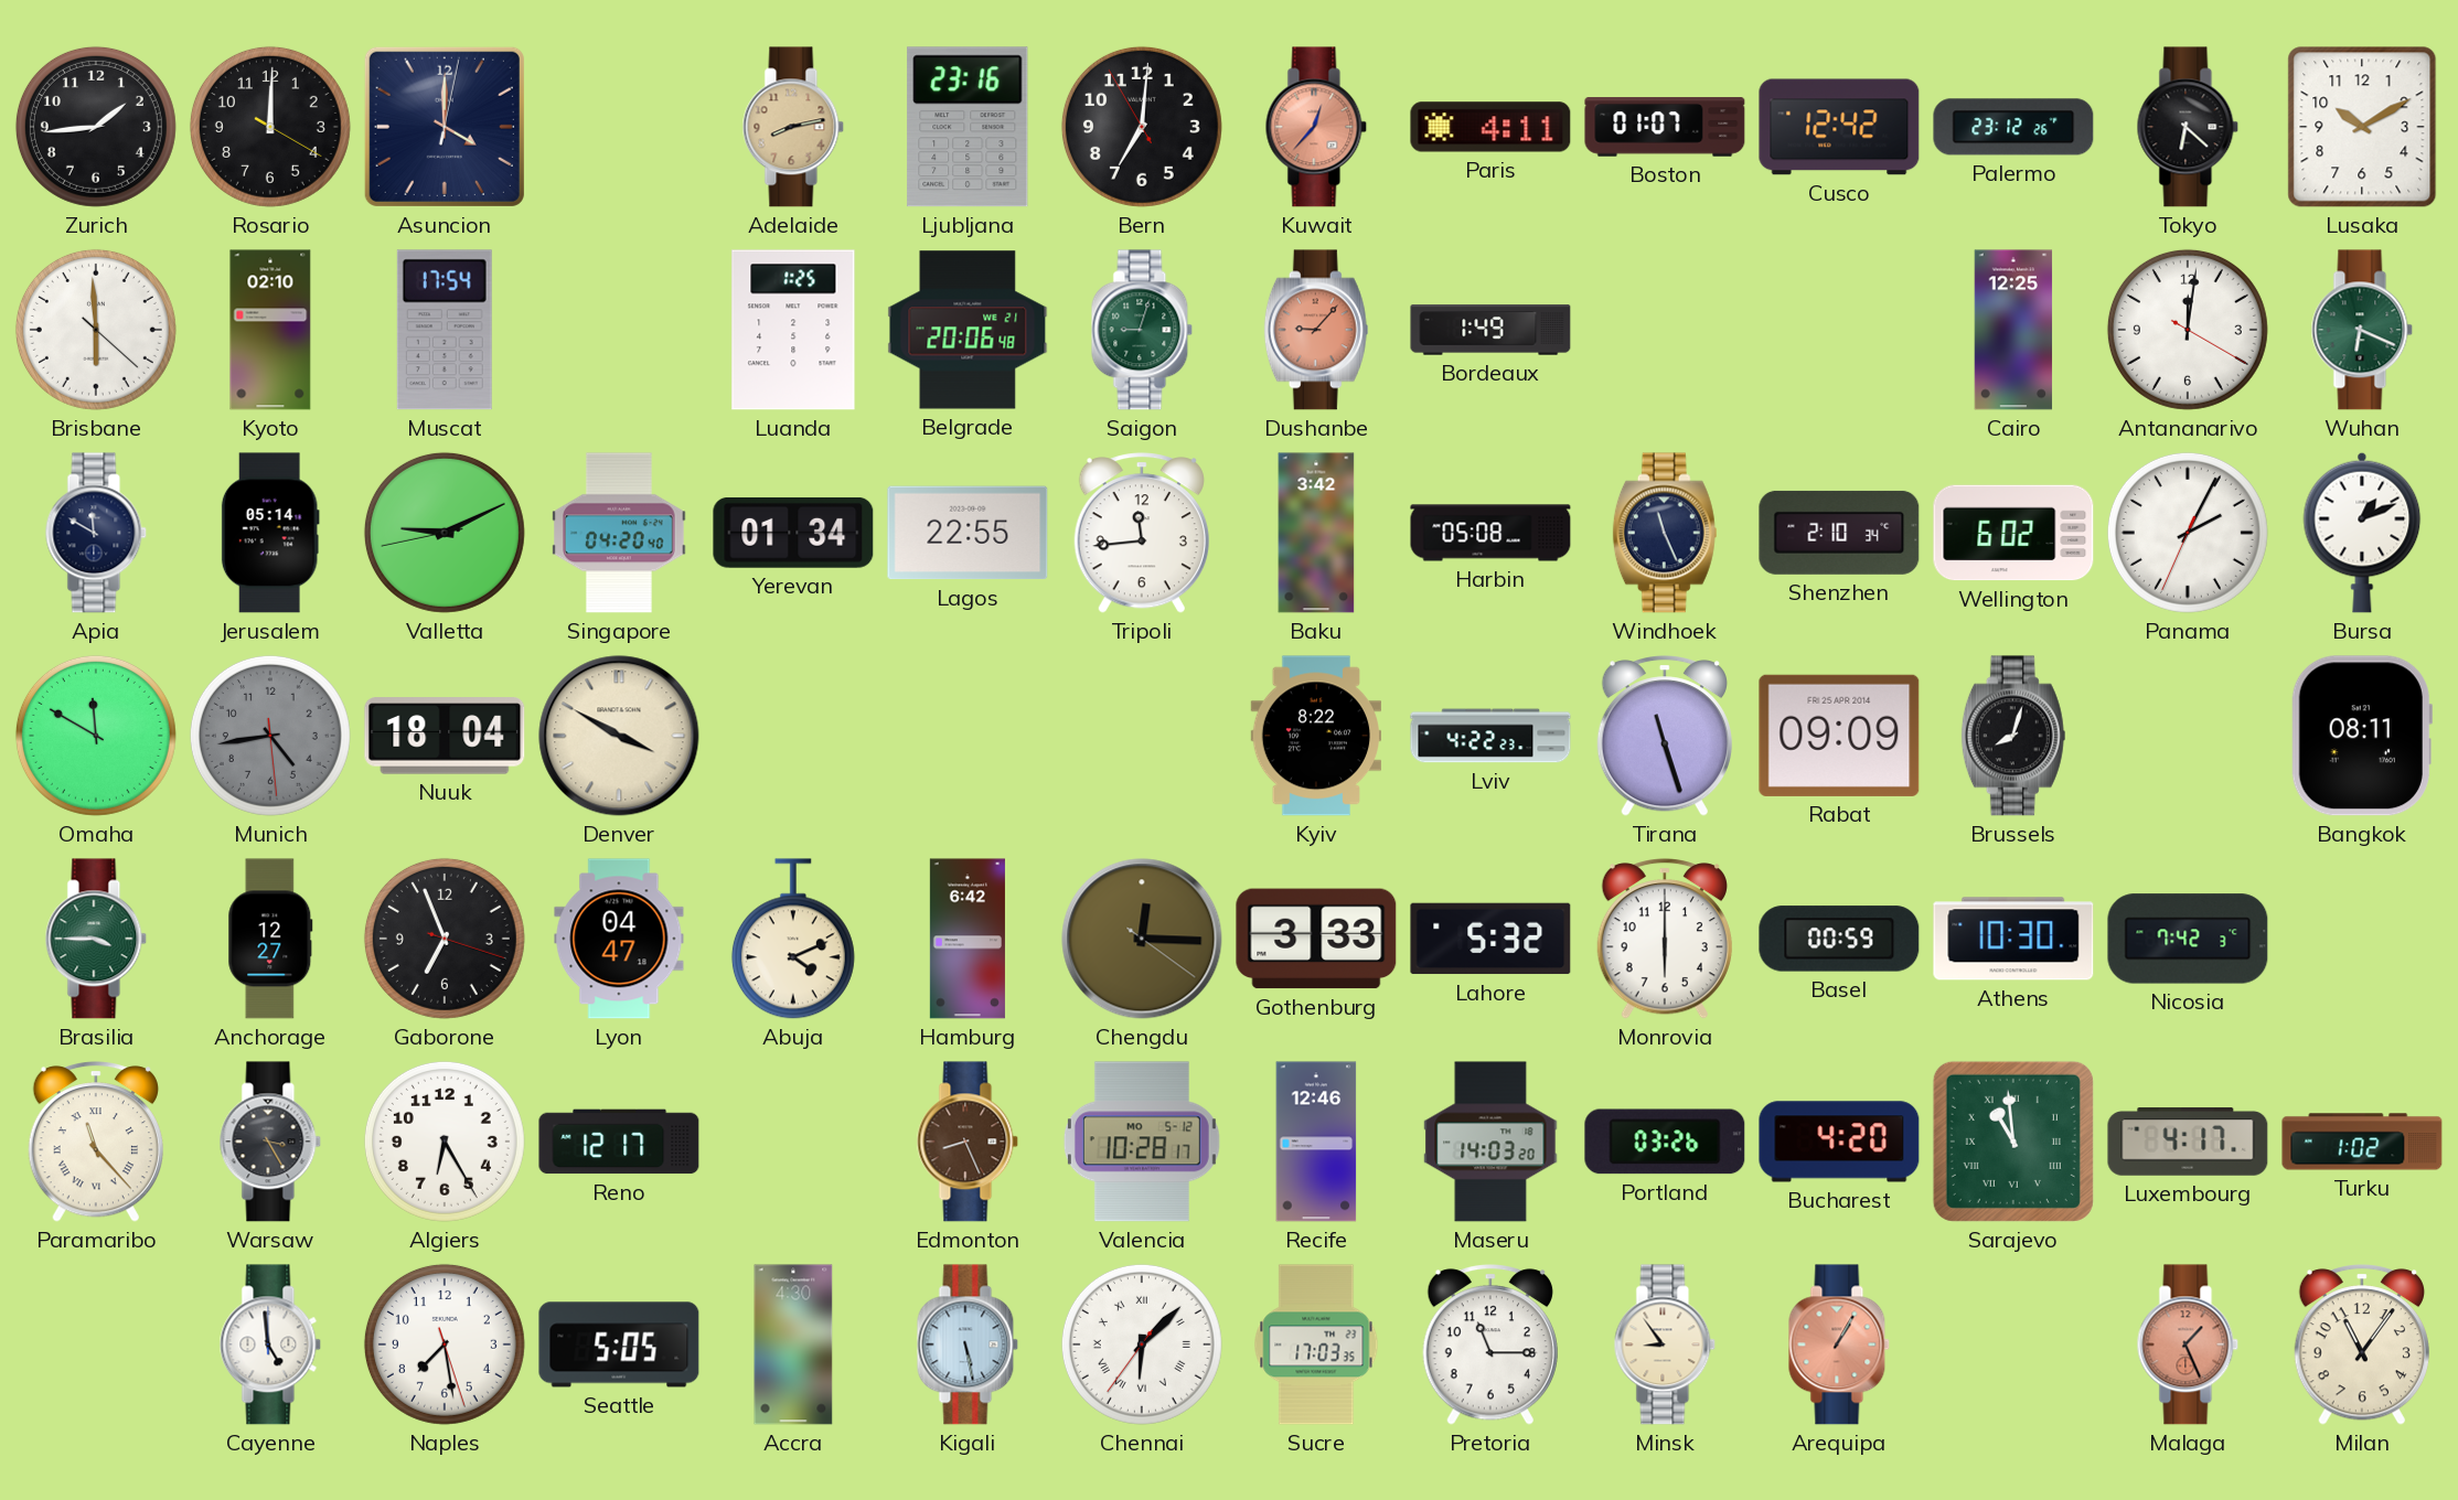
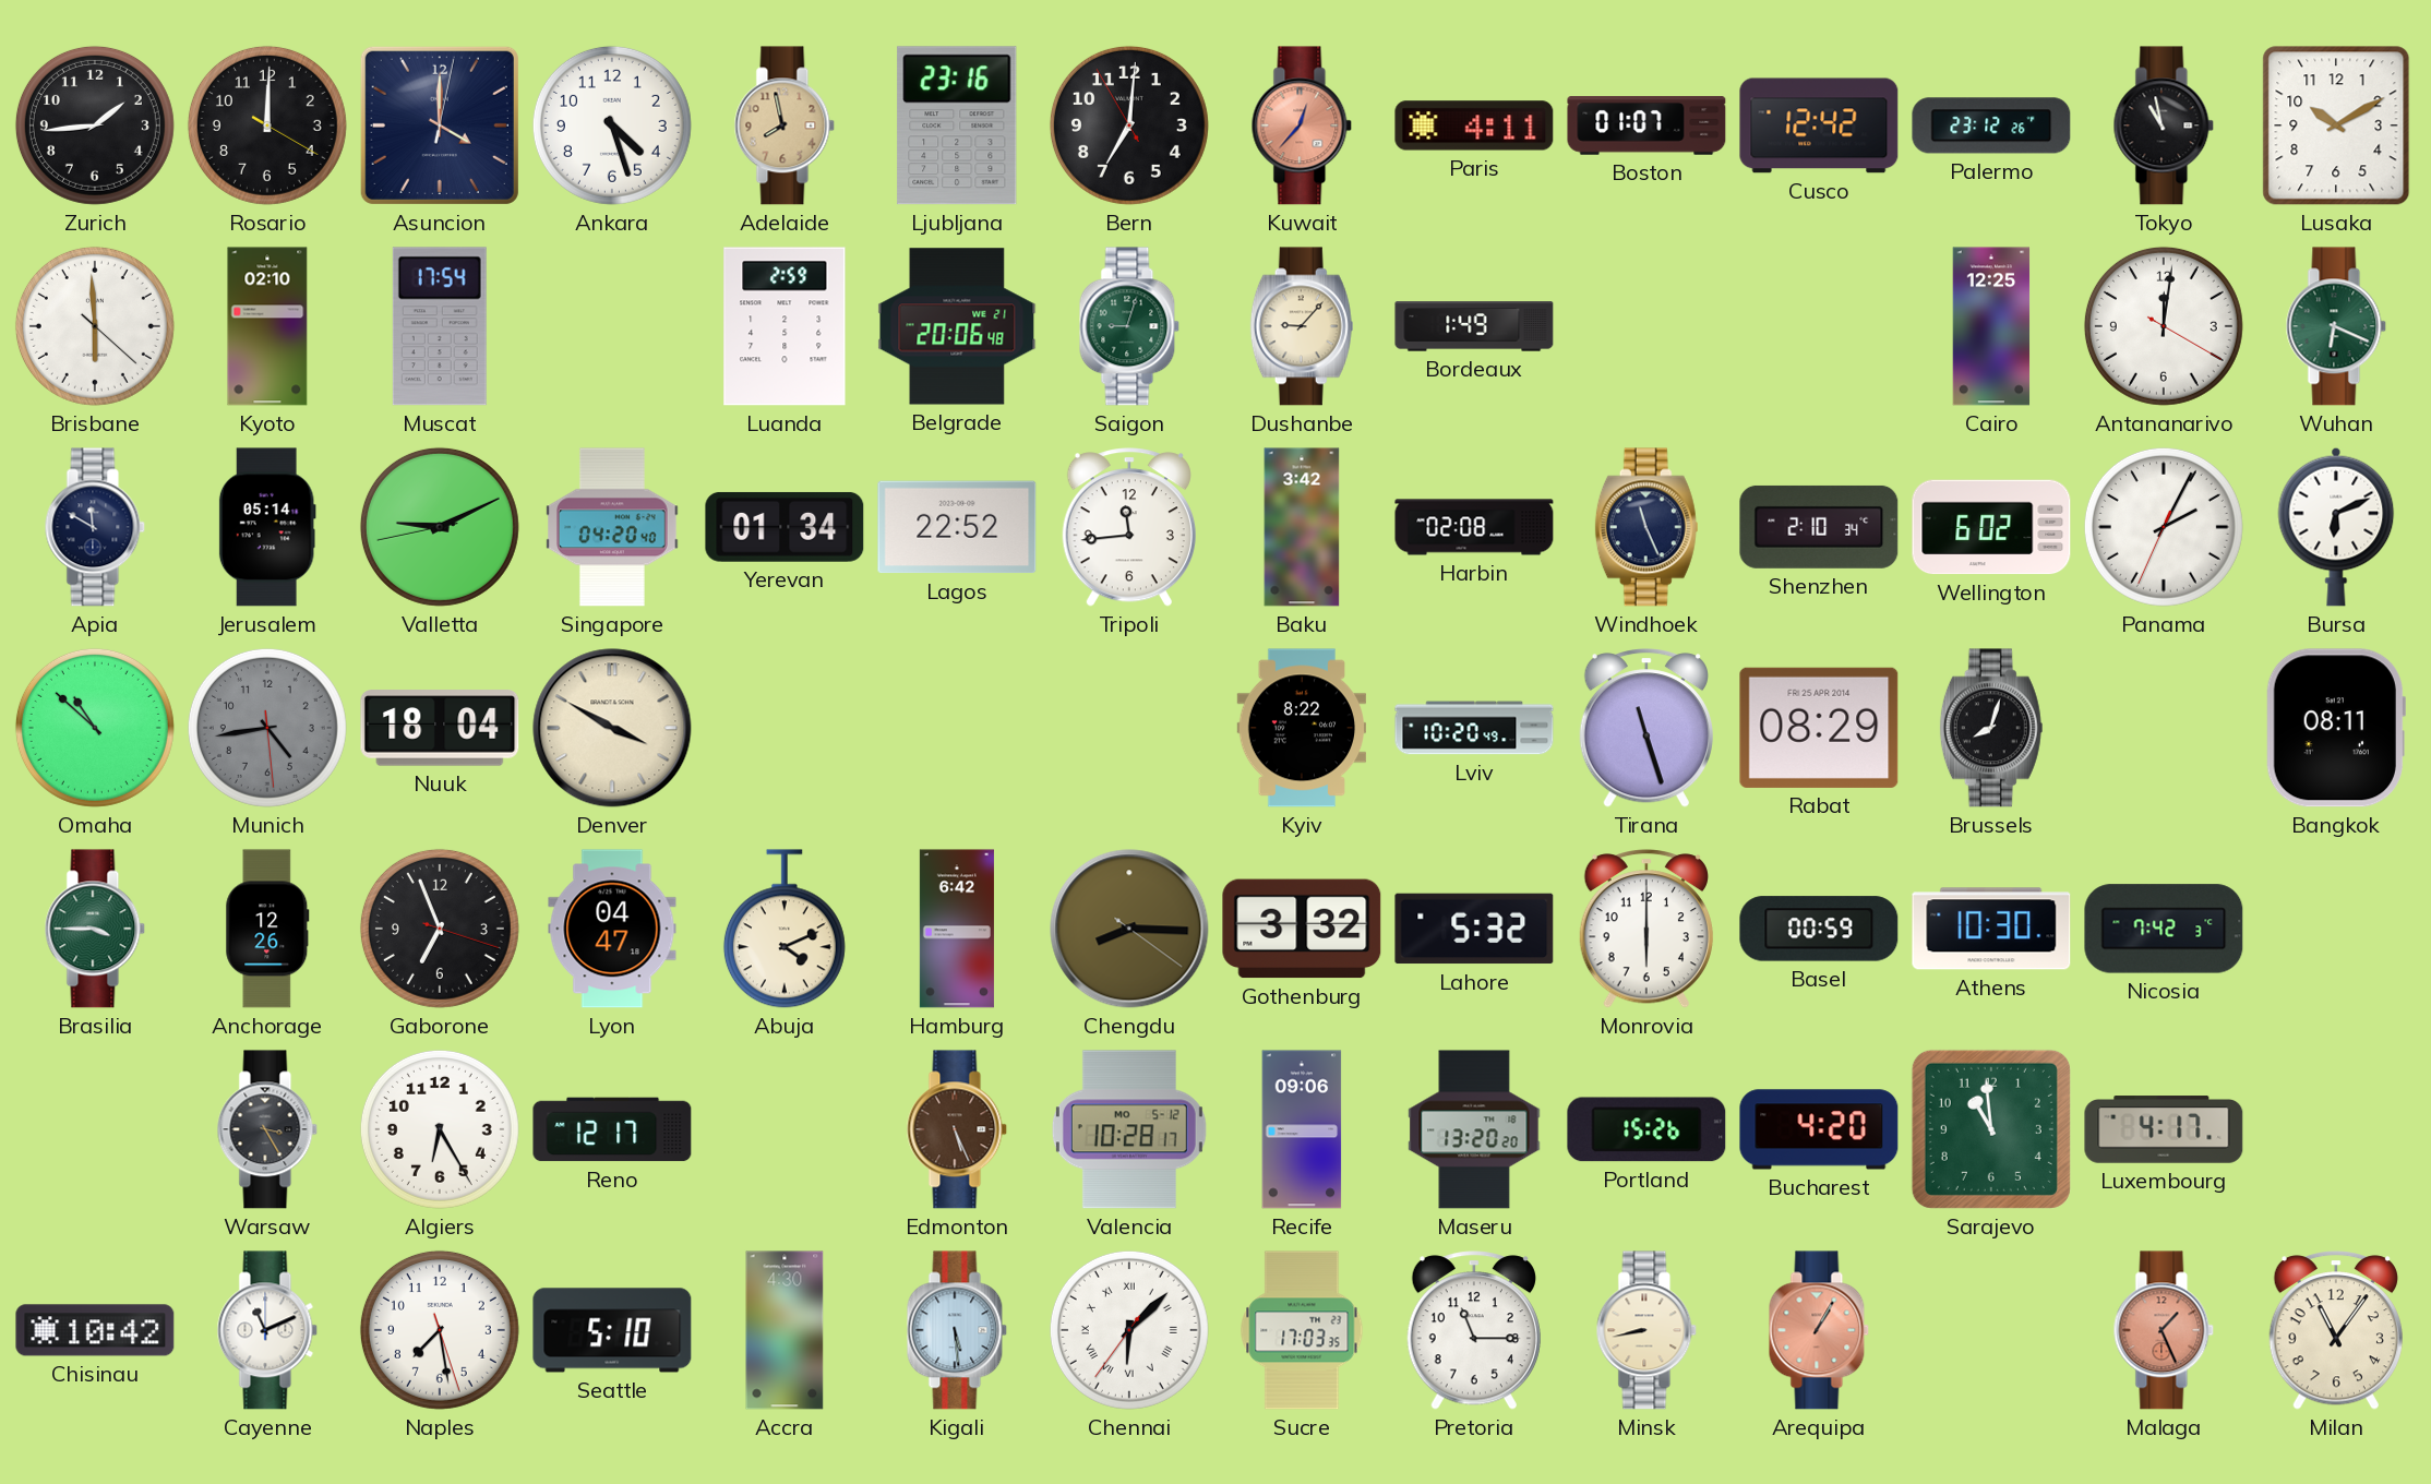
Ankara: none -> 4:27 (612, 125)
Adelaide: 8:13 -> 7:58 (785, 125)
Tokyo: 6:22 -> 10:58 (2164, 125)
Luanda: 1:25 -> 2:59 (785, 326)
Dushanbe dial: salmon -> cream (1302, 326)
Lagos: 22:55 -> 22:52 (957, 527)
Harbin: 05:08 -> 02:08 (1474, 527)
Bursa: 1:11 -> 6:11 (2336, 527)
Omaha: 11:50 -> 10:52 (95, 728)
Lviv: 4:22 -> 10:20 (1474, 728)
Rabat: 09:09 -> 08:29 (1819, 728)
Anchorage: 12:27 -> 12:26 (267, 929)
Chengdu: 12:15 -> 8:15 (1129, 929)
Gothenburg: 3:33 -> 3:32 (1302, 929)
Paramaribo: 11:23 -> none (96, 1142)
Edmonton: 8:26 -> 5:26 (957, 1129)
Recife: 12:46 -> 09:06 (1302, 1129)
Maseru: 14:03 -> 13:20 (1474, 1129)
Portland: 03:26 -> 15:26 (1646, 1129)
Sarajevo numerals: Roman -> Arabic (1991, 1129)
Turku: 1:02 -> none (2362, 1142)
Chisinau: none -> 10:42 (95, 1330)
Cayenne: 4:59 -> 11:11 (267, 1330)
Seattle: 5:05 -> 5:10 (612, 1330)
Kigali: 5:28 -> 5:29 (957, 1330)
Minsk: 8:54 -> 8:43 (1646, 1330)
